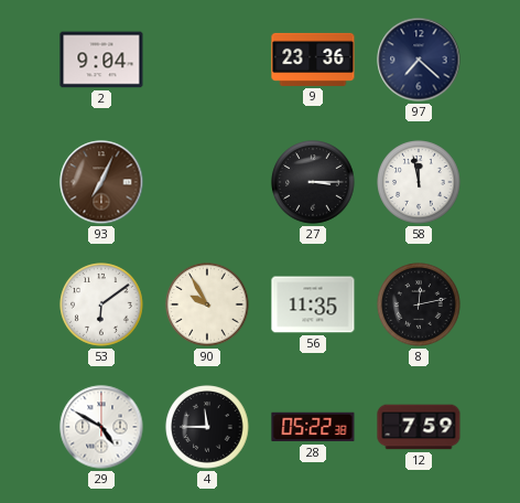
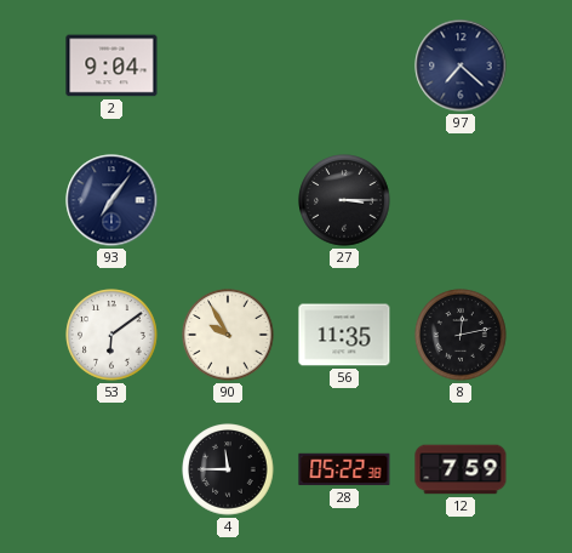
9: 23:36 -> none (313, 60)
93: 7:04 -> 7:06 (111, 200)
93 dial: brown -> navy (111, 200)
58: 11:58 -> none (419, 182)
29: 4:50 -> none (101, 427)
